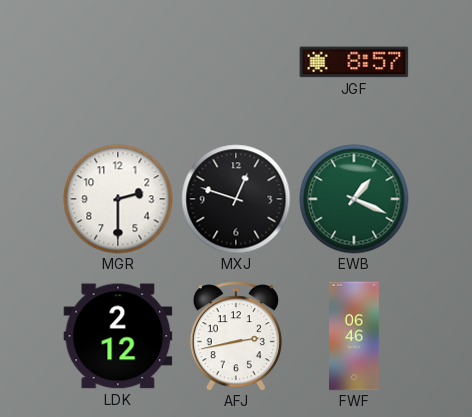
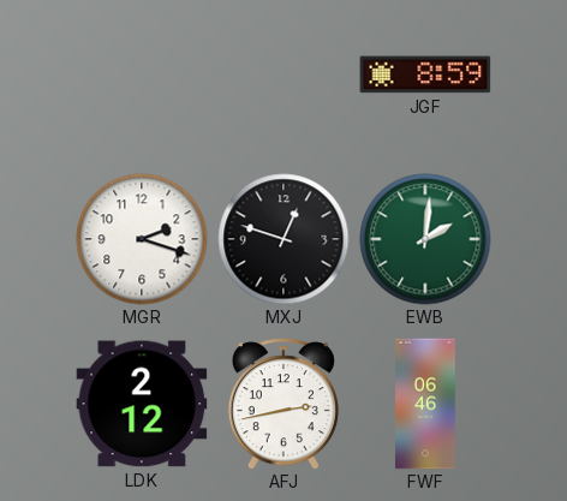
JGF: 8:57 -> 8:59 (425, 74)
MGR: 2:30 -> 2:18 (142, 239)
EWB: 1:19 -> 2:01 (425, 239)
